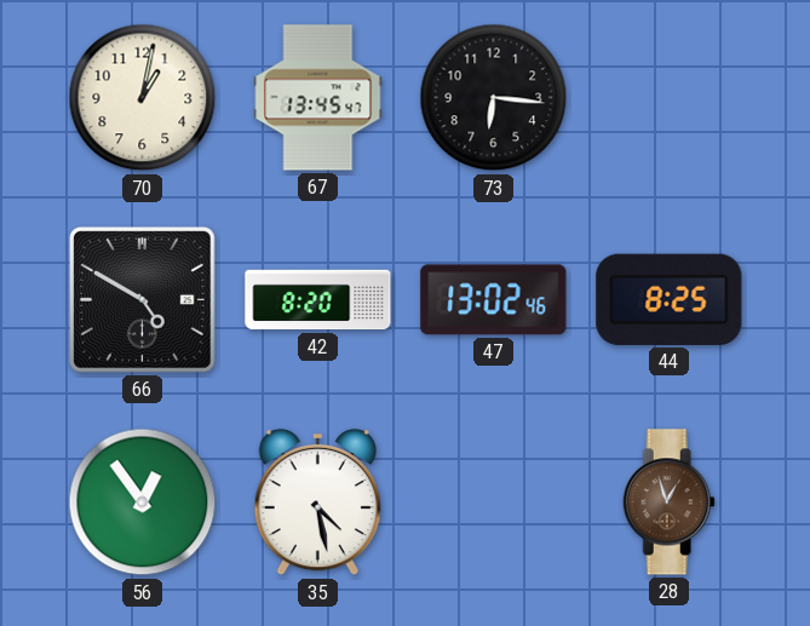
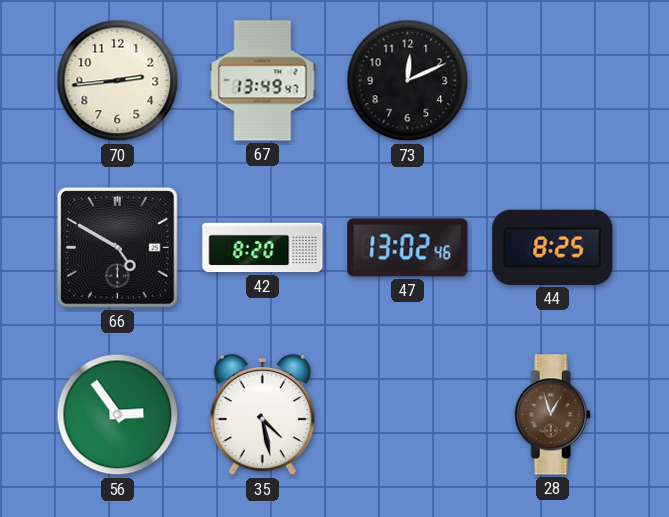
70: 1:02 -> 2:44 (118, 81)
67: 13:45 -> 13:49 (263, 81)
73: 6:16 -> 12:11 (408, 81)
56: 12:54 -> 2:54 (118, 415)
